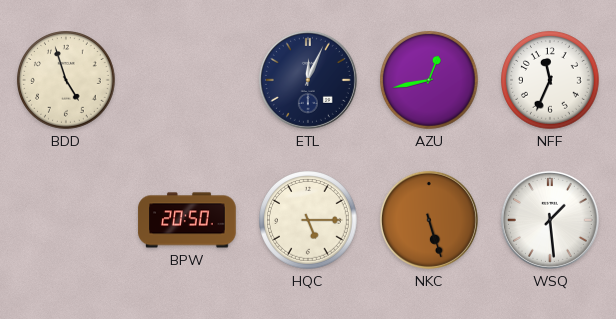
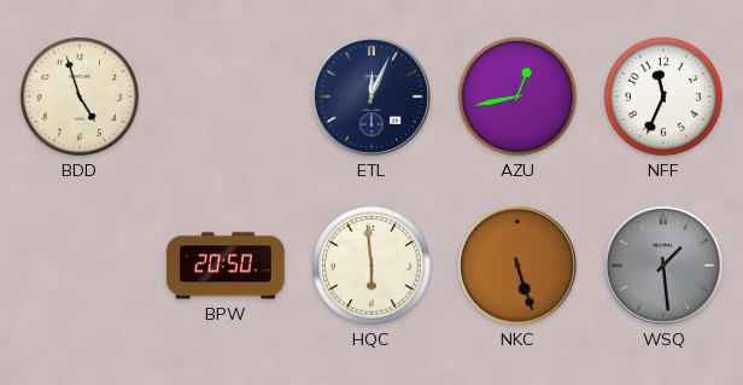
HQC: 5:15 -> 5:59 (373, 267)
WSQ dial: white -> grey (663, 266)
